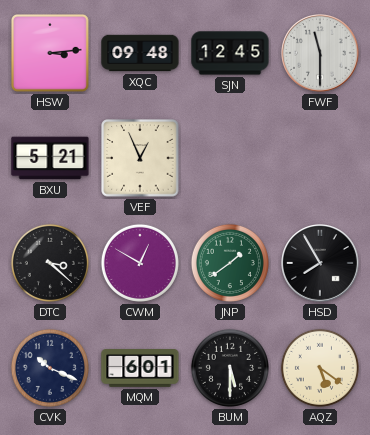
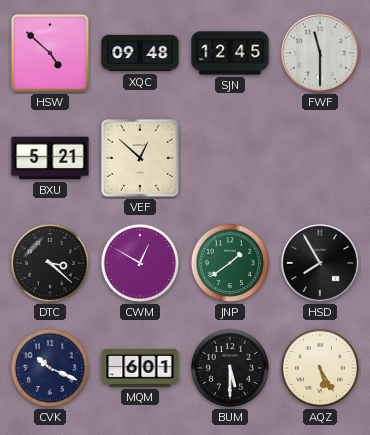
HSW: 3:14 -> 4:52 (51, 54)
VEF: 12:56 -> 12:52 (140, 158)
AQZ: 5:21 -> 5:25 (320, 368)
